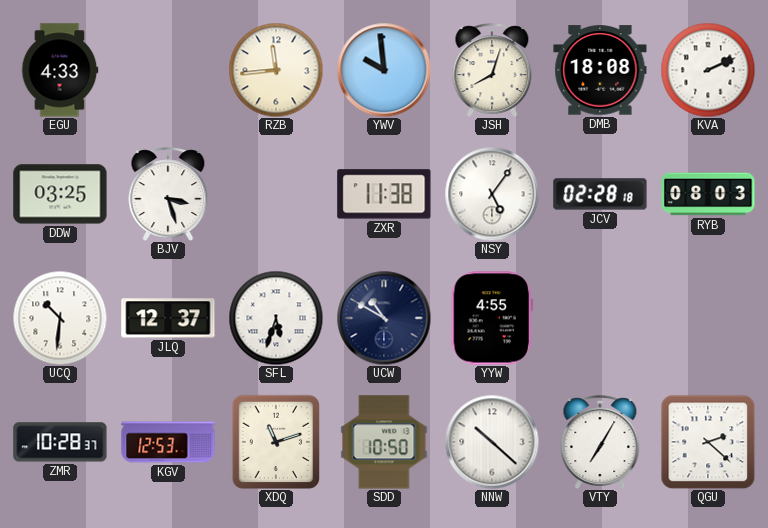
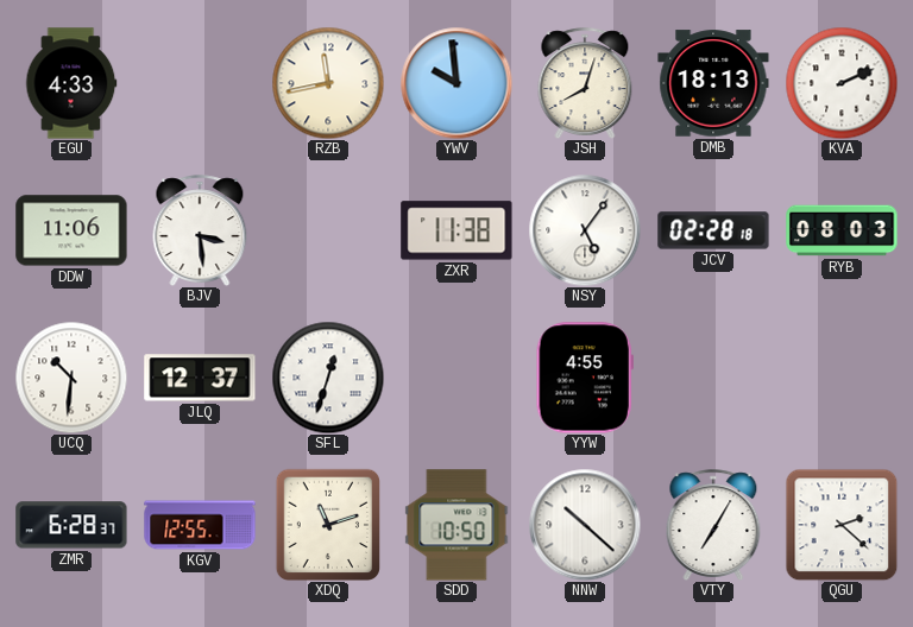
RZB: 11:44 -> 11:43 (328, 83)
DMB: 18:08 -> 18:13 (713, 83)
DDW: 03:25 -> 11:06 (71, 230)
BJV: 3:27 -> 3:29 (200, 230)
SFL: 5:33 -> 12:33 (328, 378)
UCW: 10:50 -> none (384, 318)
ZMR: 10:28 -> 6:28 (71, 525)
KGV: 12:53 -> 12:55 (200, 525)
